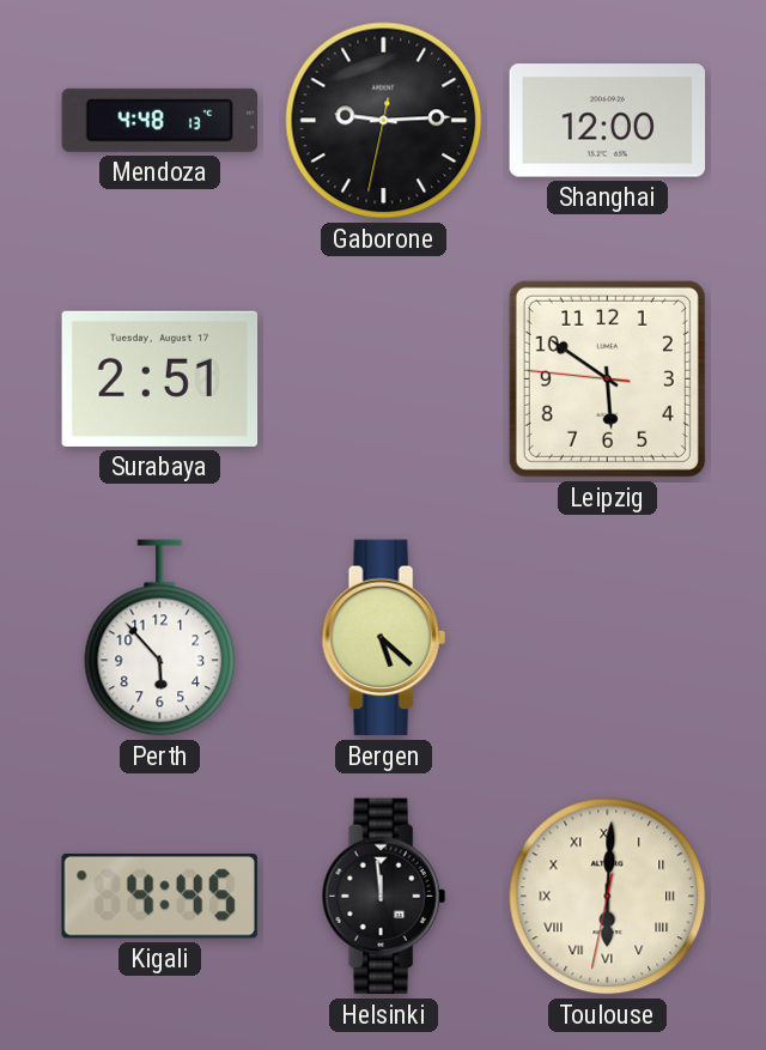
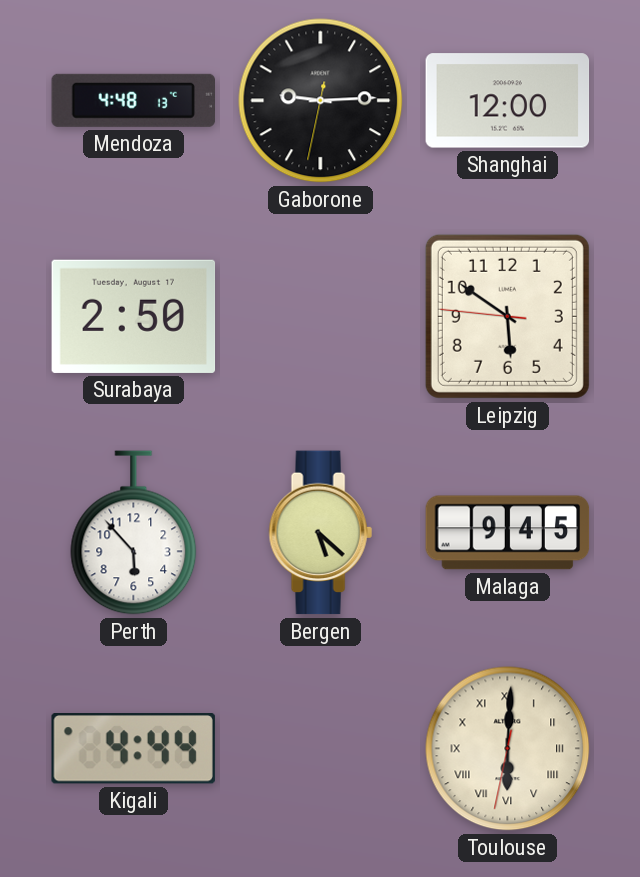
Surabaya: 2:51 -> 2:50 (134, 316)
Malaga: none -> 9:45 (508, 533)
Kigali: 4:45 -> 4:44 (133, 749)
Helsinki: 11:59 -> none (383, 897)
